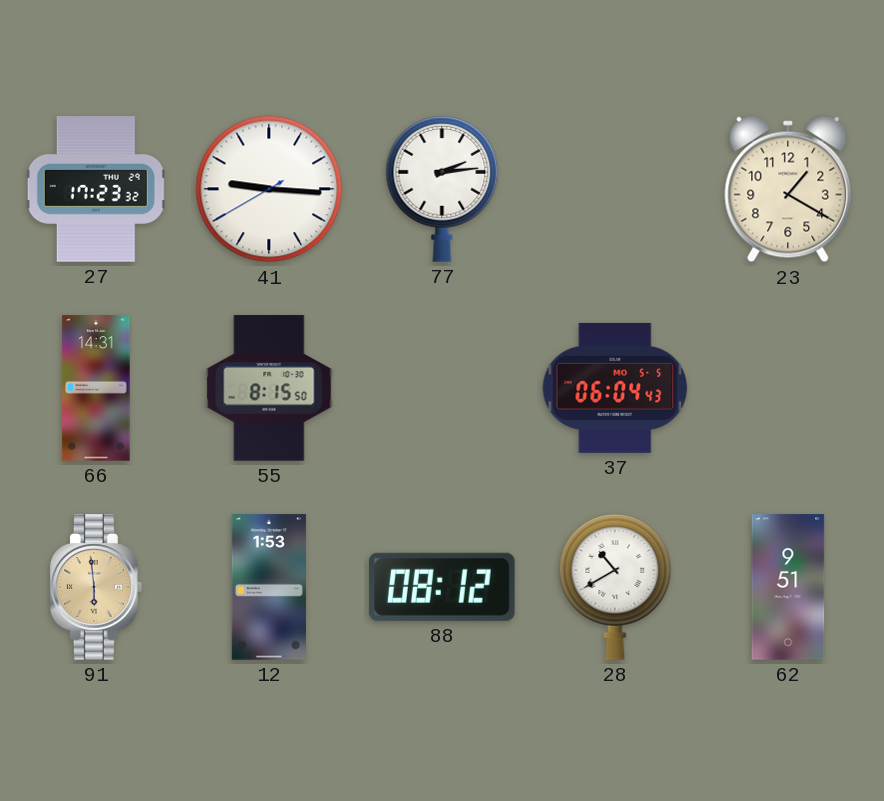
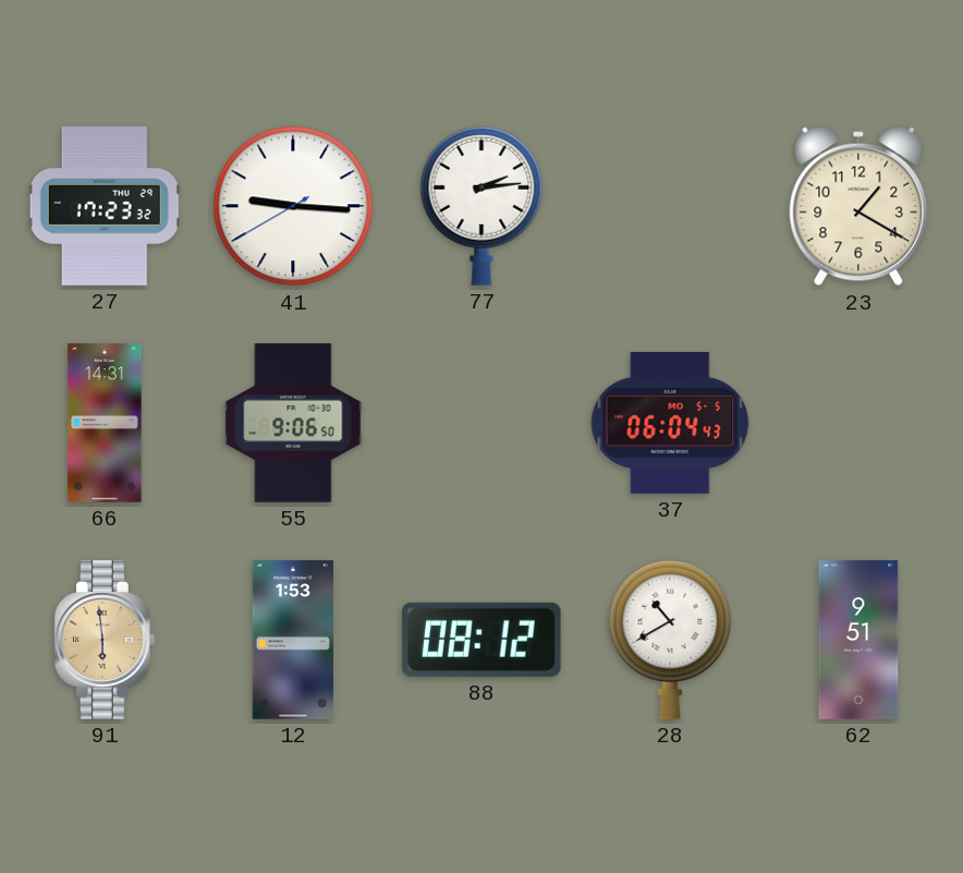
55: 8:15 -> 9:06 (293, 423)
